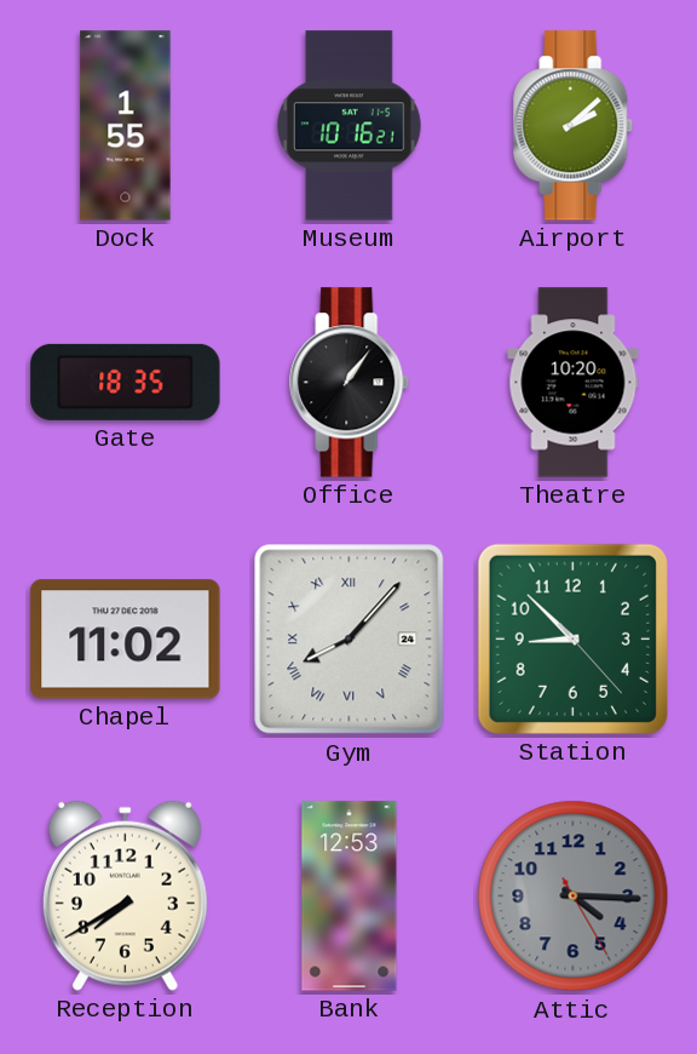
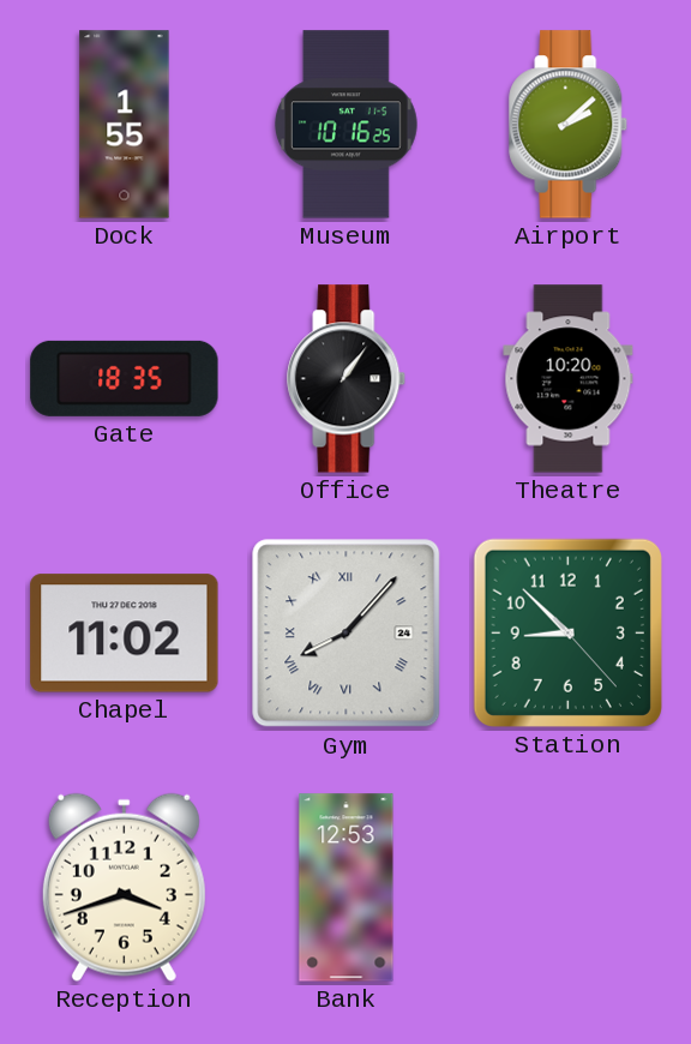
Museum: 10:16:21 -> 10:16:25 (345, 125)
Reception: 7:40 -> 3:42 (124, 887)
Attic: 4:15 -> none (574, 897)
